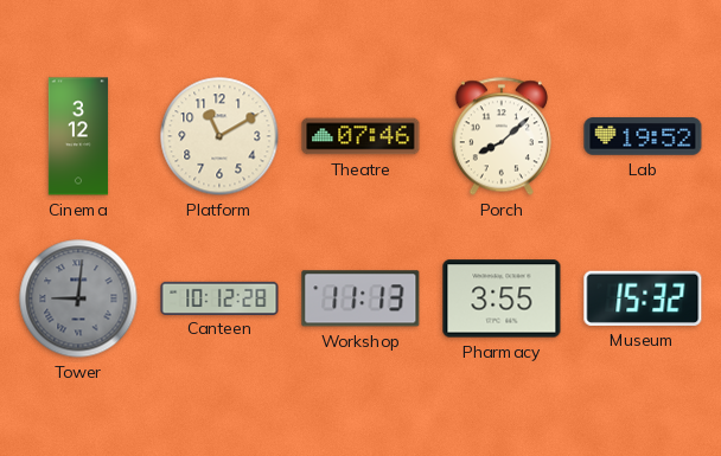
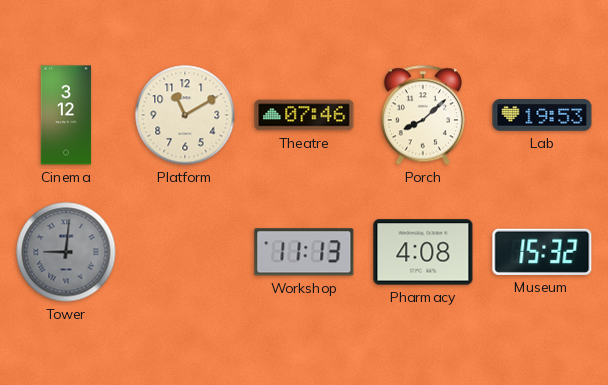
Lab: 19:52 -> 19:53 (542, 115)
Canteen: 10:12 -> none (219, 297)
Pharmacy: 3:55 -> 4:08 (423, 252)
